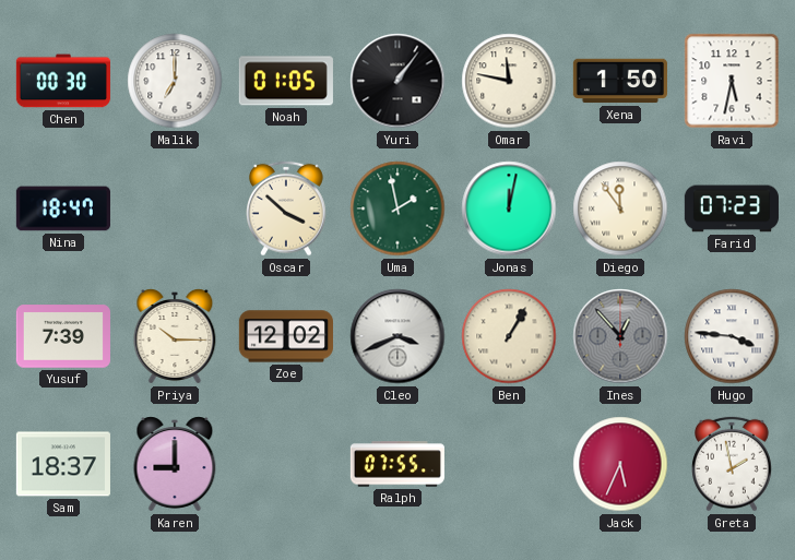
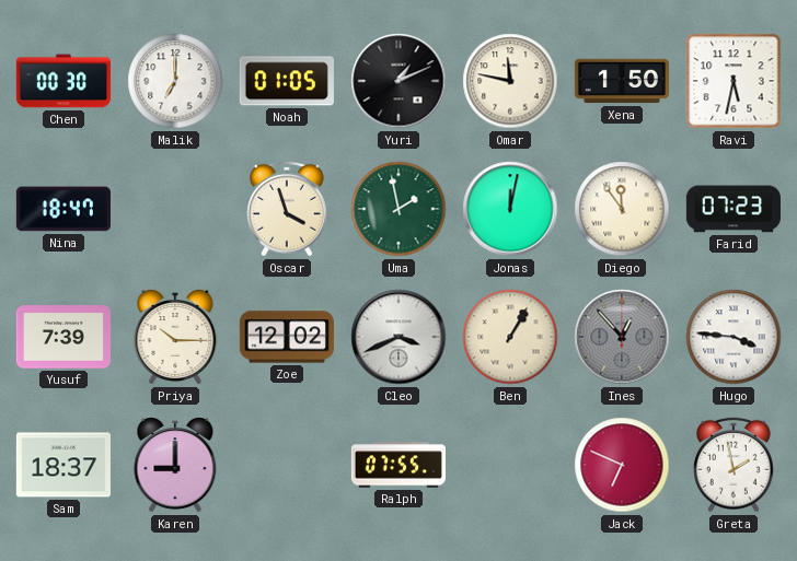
Yuri: 1:06 -> 1:11 (399, 81)
Oscar: 3:52 -> 3:57 (288, 209)
Jack: 5:34 -> 6:49 (622, 465)
